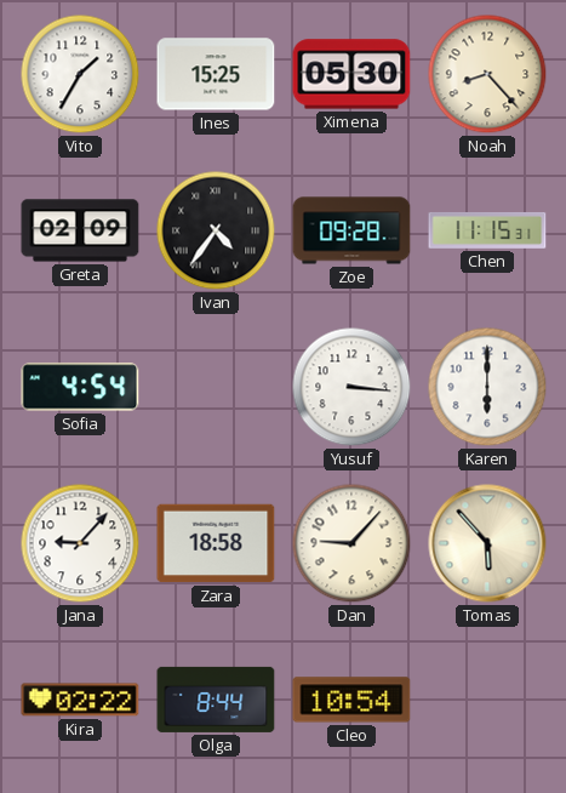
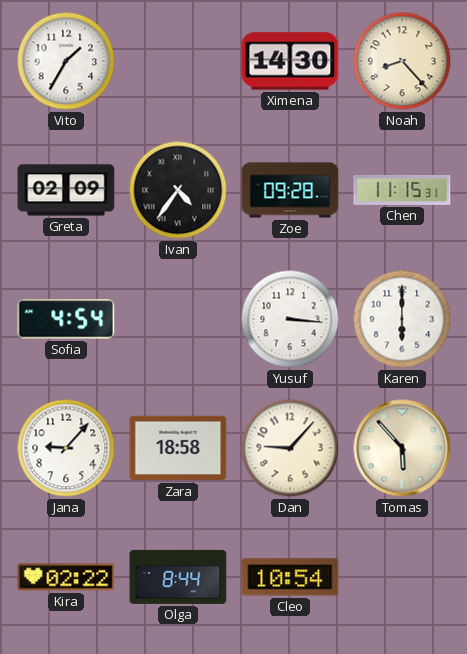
Ines: 15:25 -> none (216, 74)
Ximena: 05:30 -> 14:30 (290, 61)
